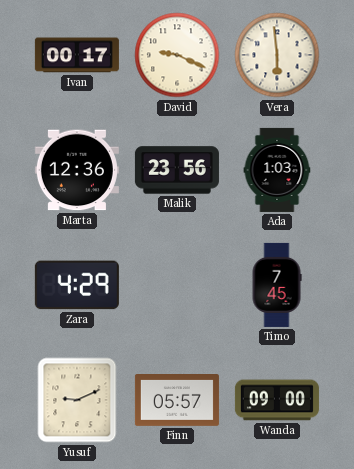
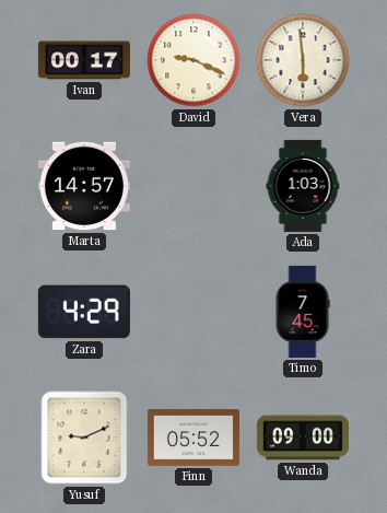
Marta: 12:36 -> 14:57 (84, 186)
Malik: 23:56 -> none (177, 170)
Finn: 05:57 -> 05:52 (193, 439)
